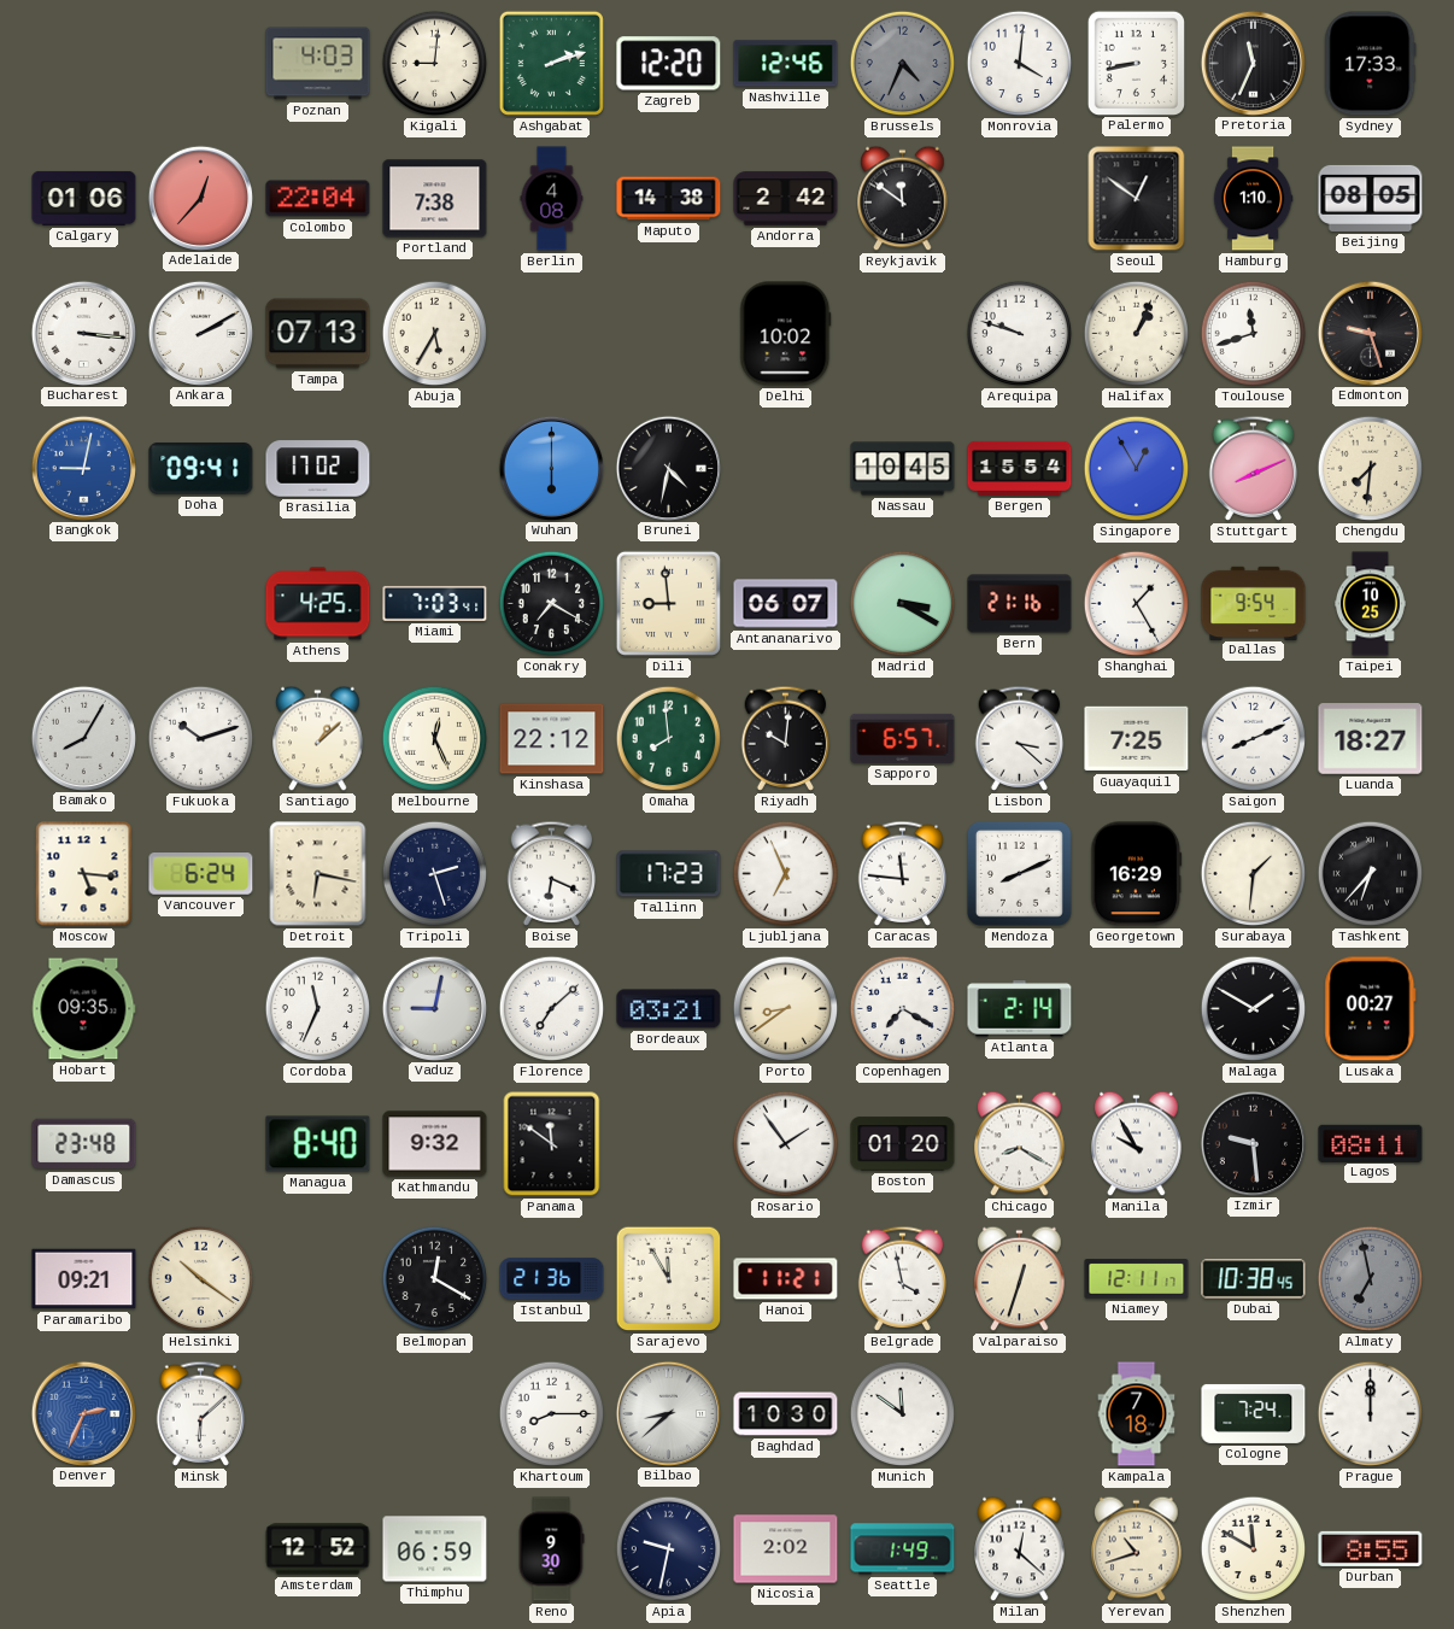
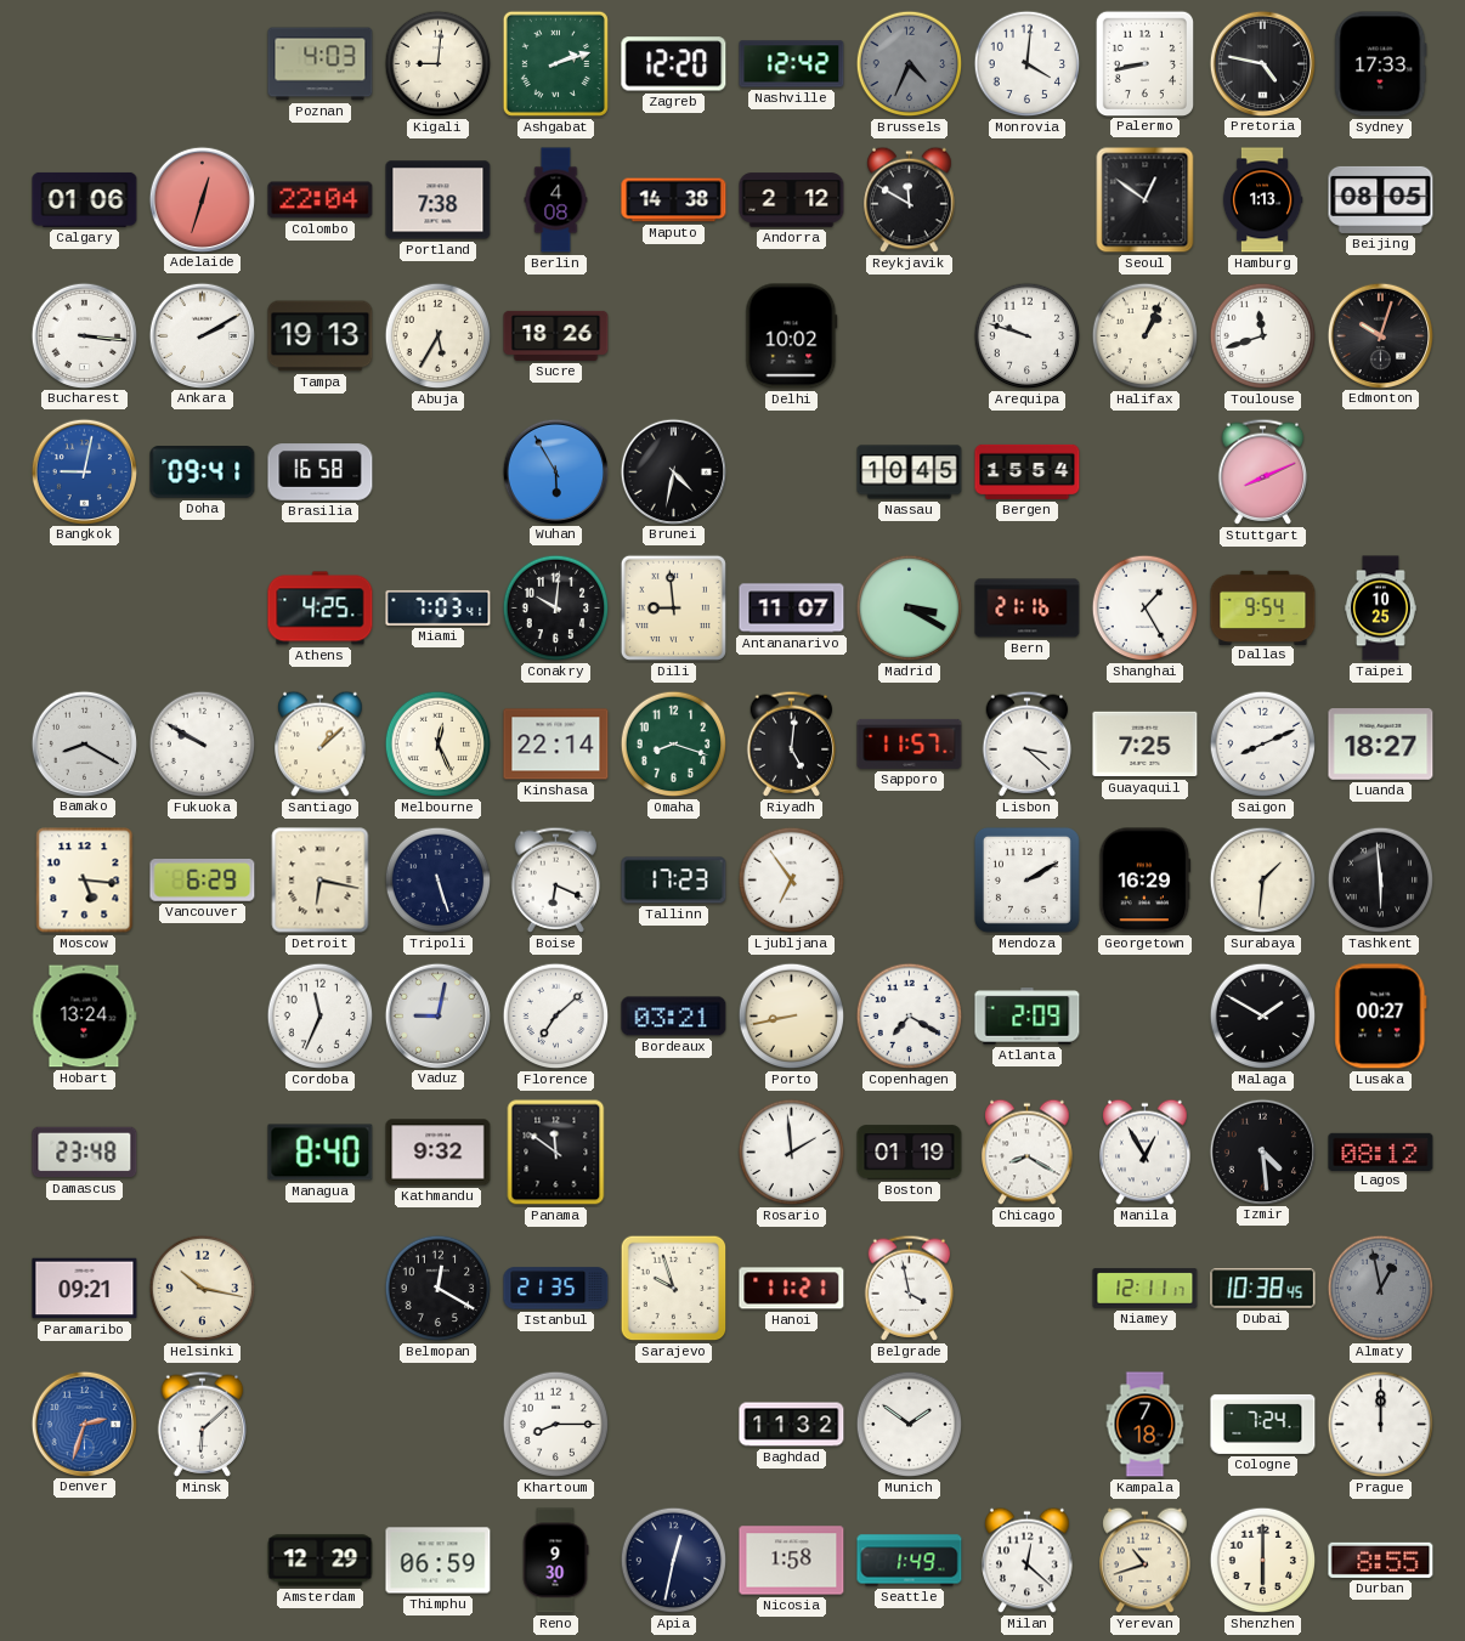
Nashville: 12:46 -> 12:42 (792, 64)
Pretoria: 11:34 -> 4:47 (1262, 63)
Adelaide: 12:37 -> 12:33 (202, 199)
Andorra: 2:42 -> 2:12 (792, 200)
Reykjavik: 11:51 -> 11:50 (910, 200)
Hamburg: 1:10 -> 1:13 (1262, 200)
Tampa: 07:13 -> 19:13 (321, 336)
Sucre: none -> 18:26 (556, 335)
Edmonton: 9:27 -> 10:03 (1380, 335)
Brasilia: 17:02 -> 16:58 (321, 473)
Wuhan: 6:00 -> 5:55 (555, 471)
Singapore: 12:55 -> none (1137, 469)
Chengdu: 7:31 -> none (1371, 469)
Conakry: 7:20 -> 10:01 (556, 609)
Antananarivo: 06:07 -> 11:07 (792, 609)
Bamako: 8:05 -> 8:20 (84, 743)
Fukuoka: 10:12 -> 9:50 (203, 745)
Kinshasa: 22:12 -> 22:14 (556, 745)
Omaha: 7:59 -> 8:18 (674, 745)
Riyadh: 10:01 -> 5:01 (792, 743)
Sapporo: 6:57 -> 11:57 (910, 743)
Vancouver: 6:24 -> 6:29 (203, 881)
Tripoli: 2:27 -> 5:27 (439, 881)
Ljubljana: 6:56 -> 6:54 (792, 881)
Caracas: 11:46 -> none (903, 873)
Mendoza: 8:11 -> 2:10 (1026, 879)
Tashkent: 6:37 -> 5:59 (1381, 881)
Hobart: 09:35 -> 13:24 (85, 1017)
Porto: 8:39 -> 8:43 (792, 1017)
Atlanta: 2:14 -> 2:09 (1028, 1017)
Rosario: 1:54 -> 1:59 (792, 1153)
Boston: 01:20 -> 01:19 (910, 1153)
Manila: 9:55 -> 12:55 (1146, 1153)
Izmir: 9:29 -> 4:29 (1262, 1151)
Lagos: 08:11 -> 08:12 (1381, 1151)
Helsinki: 10:21 -> 10:17 (203, 1289)
Istanbul: 21:36 -> 21:35 (556, 1289)
Sarajevo: 11:55 -> 9:57 (674, 1289)
Valparaiso: 12:33 -> none (1020, 1279)
Almaty: 6:58 -> 12:58 (1381, 1289)
Denver: 2:34 -> 2:33 (84, 1424)
Bilbao: 8:38 -> none (668, 1413)
Baghdad: 10:30 -> 11:32 (792, 1425)
Munich: 11:51 -> 1:51 (910, 1425)
Amsterdam: 12:52 -> 12:29 (321, 1561)
Apia: 9:32 -> 12:32 (674, 1561)
Nicosia: 2:02 -> 1:58 (792, 1561)
Shenzhen: 11:50 -> 6:00 (1263, 1561)
